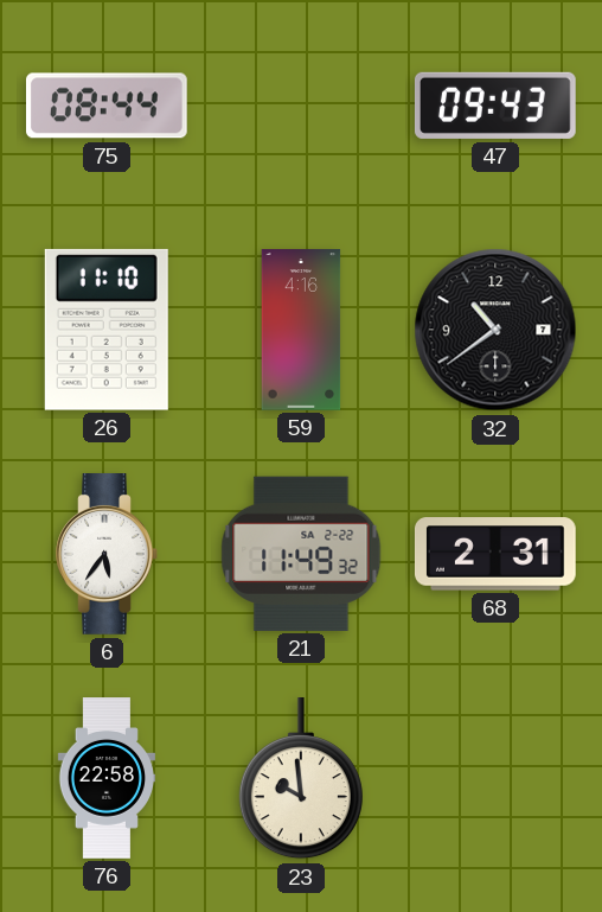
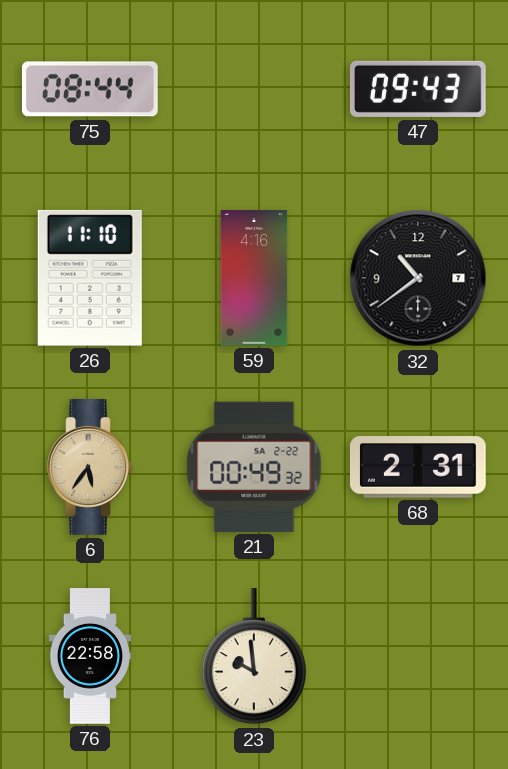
6 dial: white -> champagne (90, 468)
21: 11:49 -> 00:49 (254, 467)
